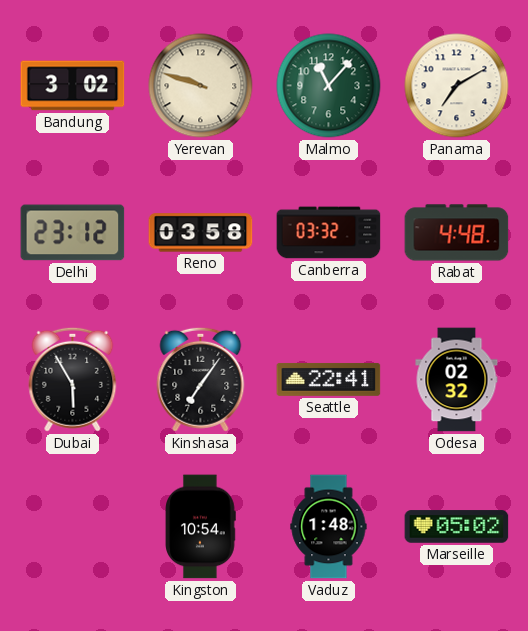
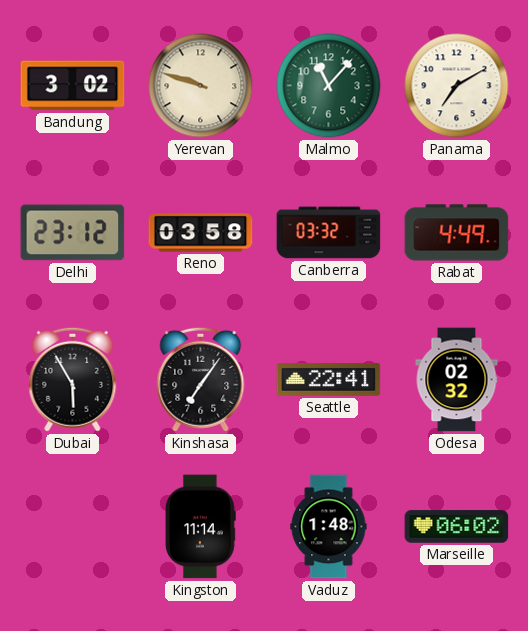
Rabat: 4:48 -> 4:49 (457, 233)
Kingston: 10:54 -> 11:14 (200, 527)
Marseille: 05:02 -> 06:02 (457, 527)
